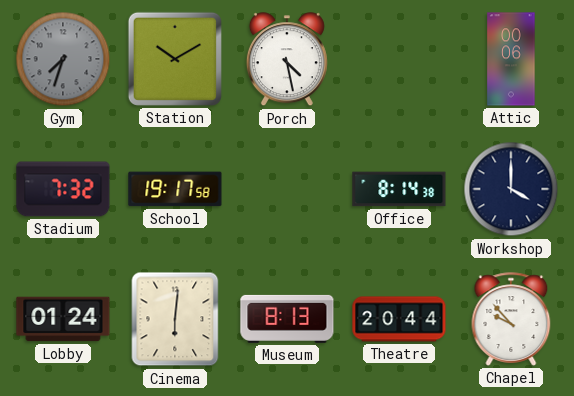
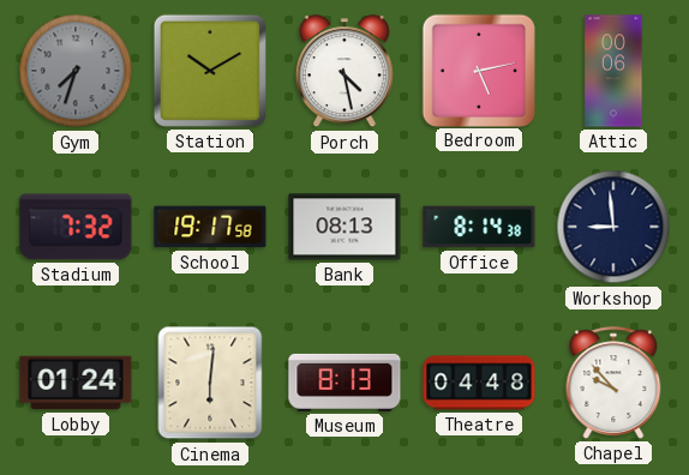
Bedroom: none -> 5:13 (478, 70)
Bank: none -> 08:13 (344, 227)
Workshop: 4:00 -> 8:59 (613, 227)
Theatre: 20:44 -> 04:48 (479, 383)
